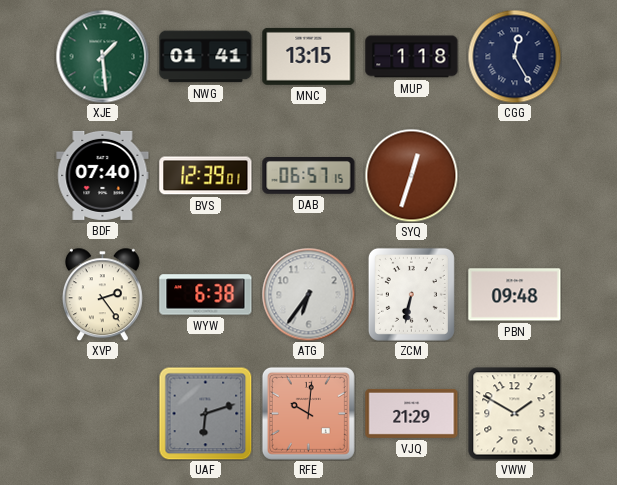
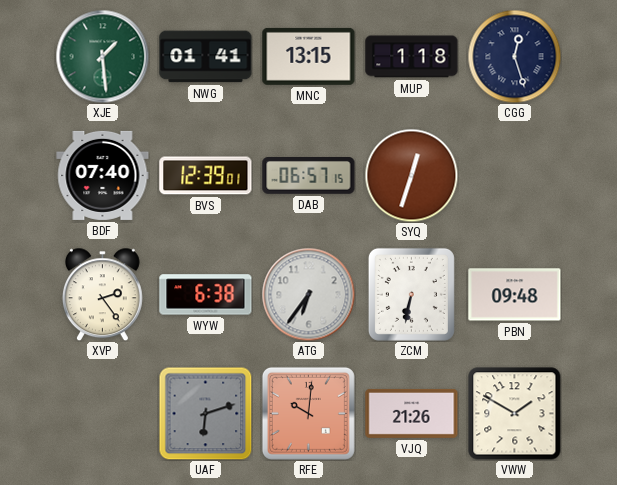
CGG: 12:25 -> 12:27 (514, 56)
VJQ: 21:29 -> 21:26 (412, 413)
